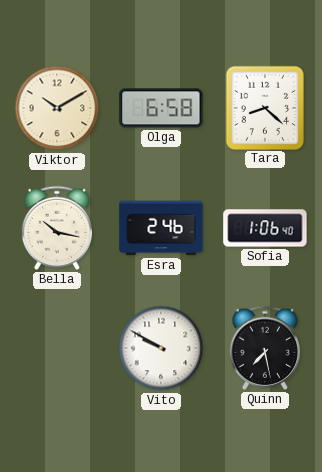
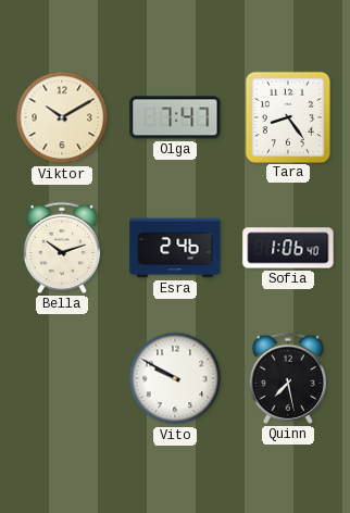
Olga: 6:58 -> 7:47 (175, 117)
Tara: 8:22 -> 8:24 (288, 116)
Bella: 10:17 -> 10:12 (61, 248)
